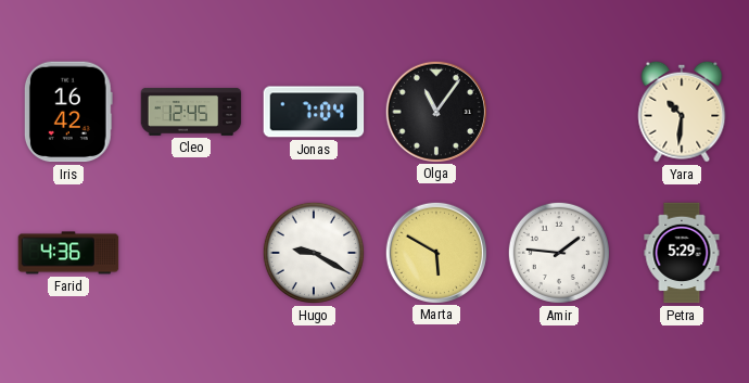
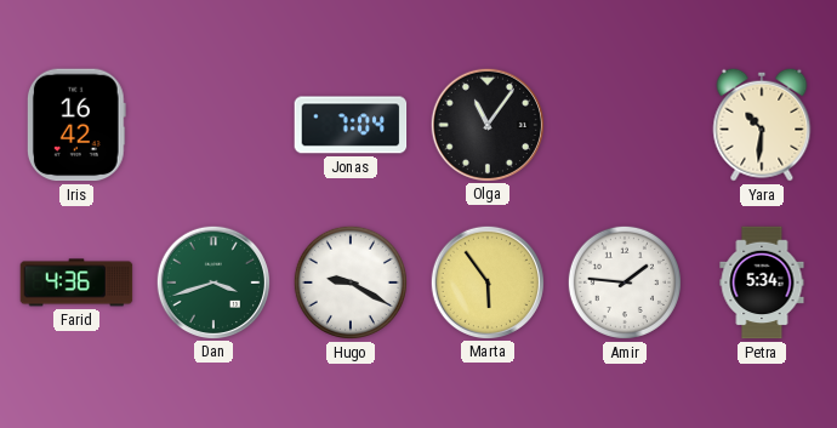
Cleo: 12:45 -> none (191, 113)
Dan: none -> 3:42 (212, 281)
Marta: 5:50 -> 5:54 (486, 281)
Petra: 5:29 -> 5:34 (762, 283)
